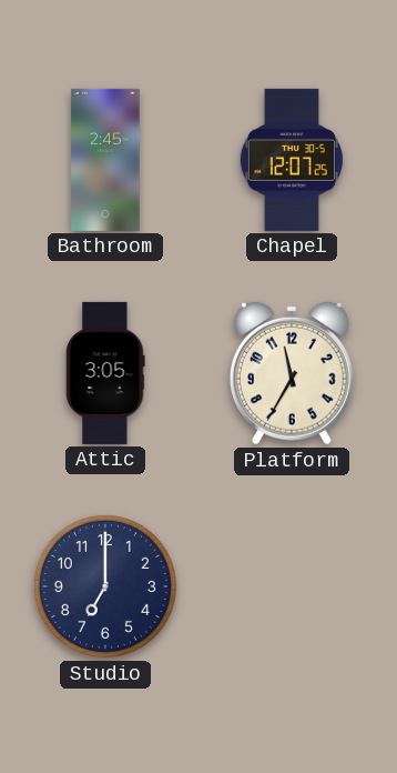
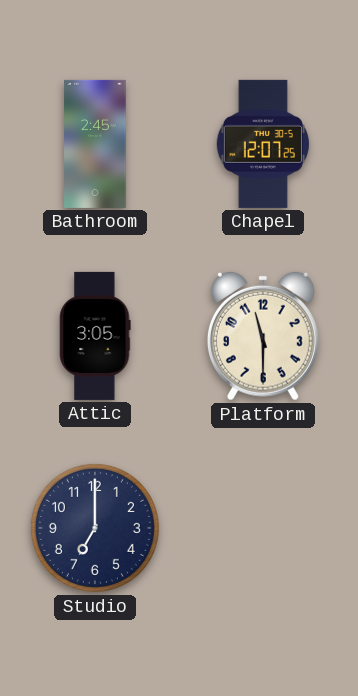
Platform: 11:35 -> 11:30 (263, 336)
